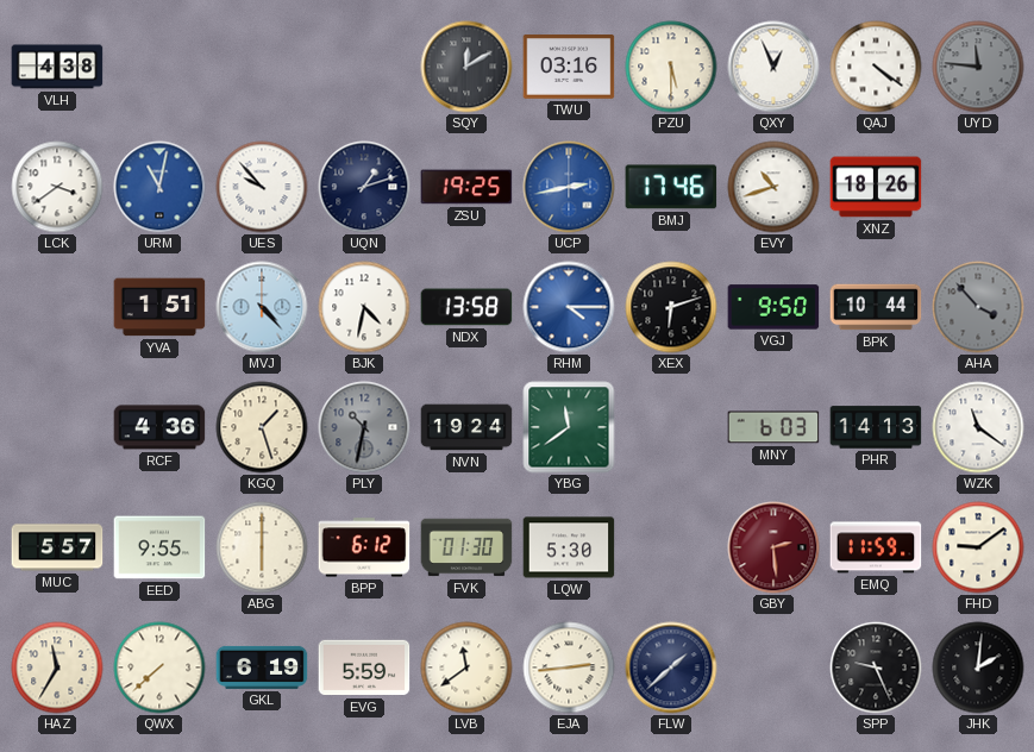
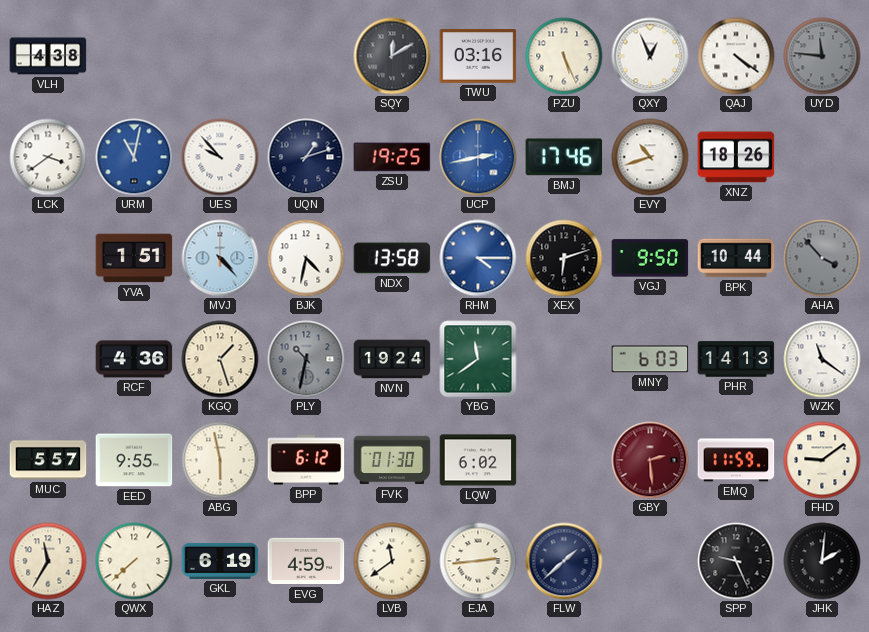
PZU: 5:30 -> 5:26 (564, 56)
ABG: 6:00 -> 5:58 (220, 460)
LQW: 5:30 -> 6:02 (478, 460)
EVG: 5:59 -> 4:59 (306, 561)
